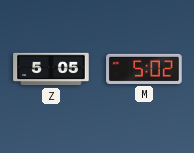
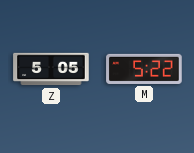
M: 5:02 -> 5:22 (144, 69)
